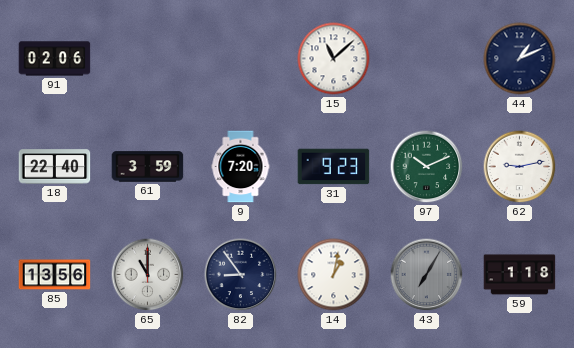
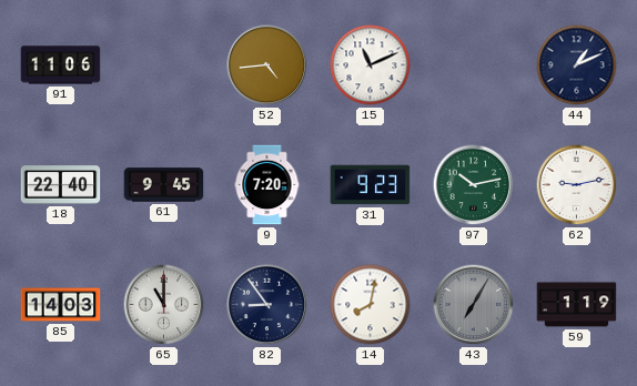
91: 02:06 -> 11:06 (61, 65)
52: none -> 4:44 (267, 65)
15: 11:08 -> 11:11 (371, 65)
61: 3:59 -> 9:45 (164, 185)
97: 10:11 -> 10:13 (474, 185)
85: 13:56 -> 14:03 (61, 305)
14: 1:02 -> 8:02 (371, 305)
59: 1:18 -> 1:19 (577, 305)
